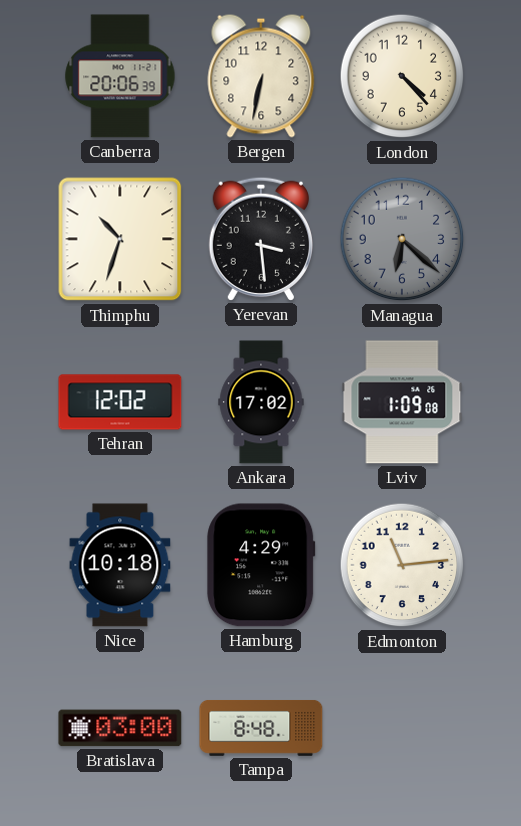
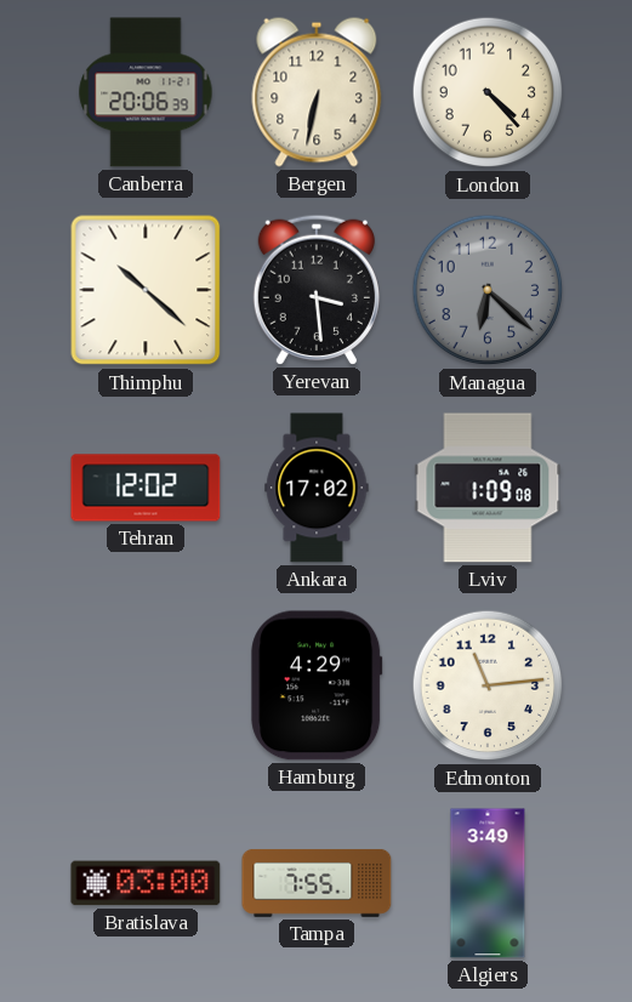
Thimphu: 10:33 -> 10:22 (146, 290)
Nice: 10:18 -> none (120, 565)
Tampa: 8:48 -> 7:55 (317, 883)
Algiers: none -> 3:49 (488, 883)
